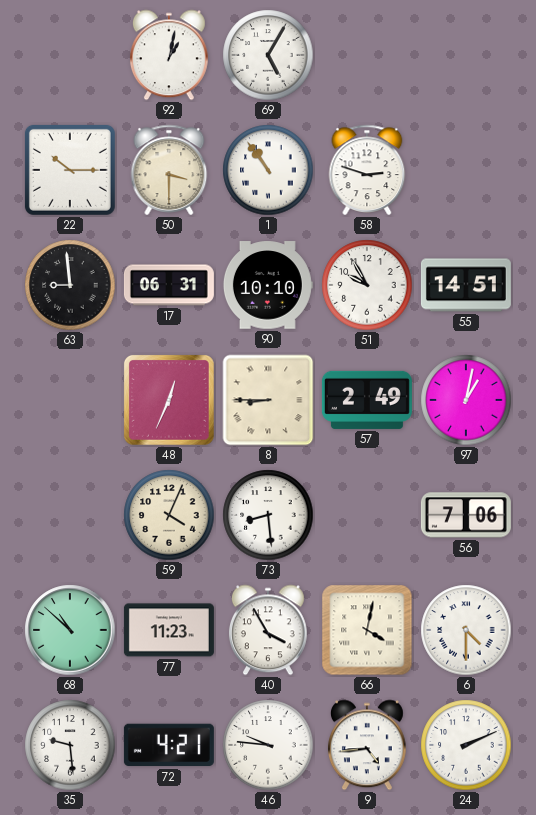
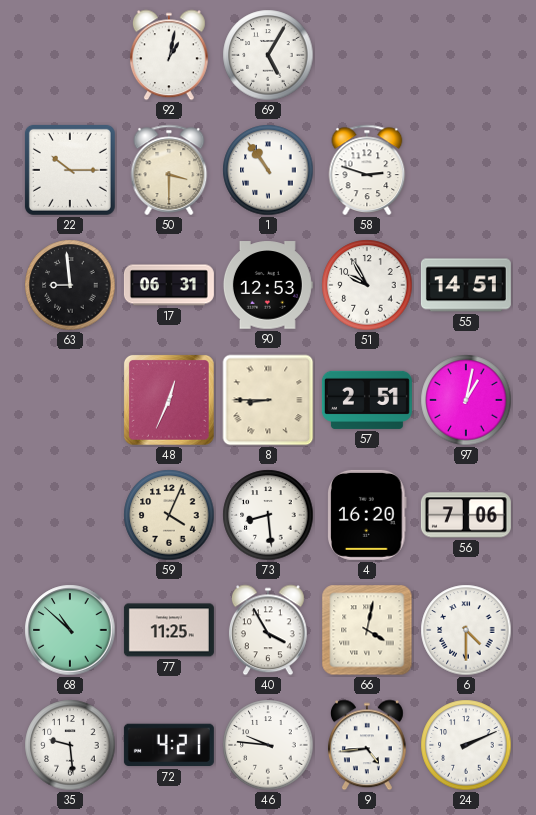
90: 10:10 -> 12:53 (268, 285)
57: 2:49 -> 2:51 (367, 400)
4: none -> 16:20 (367, 515)
77: 11:23 -> 11:25 (169, 630)
